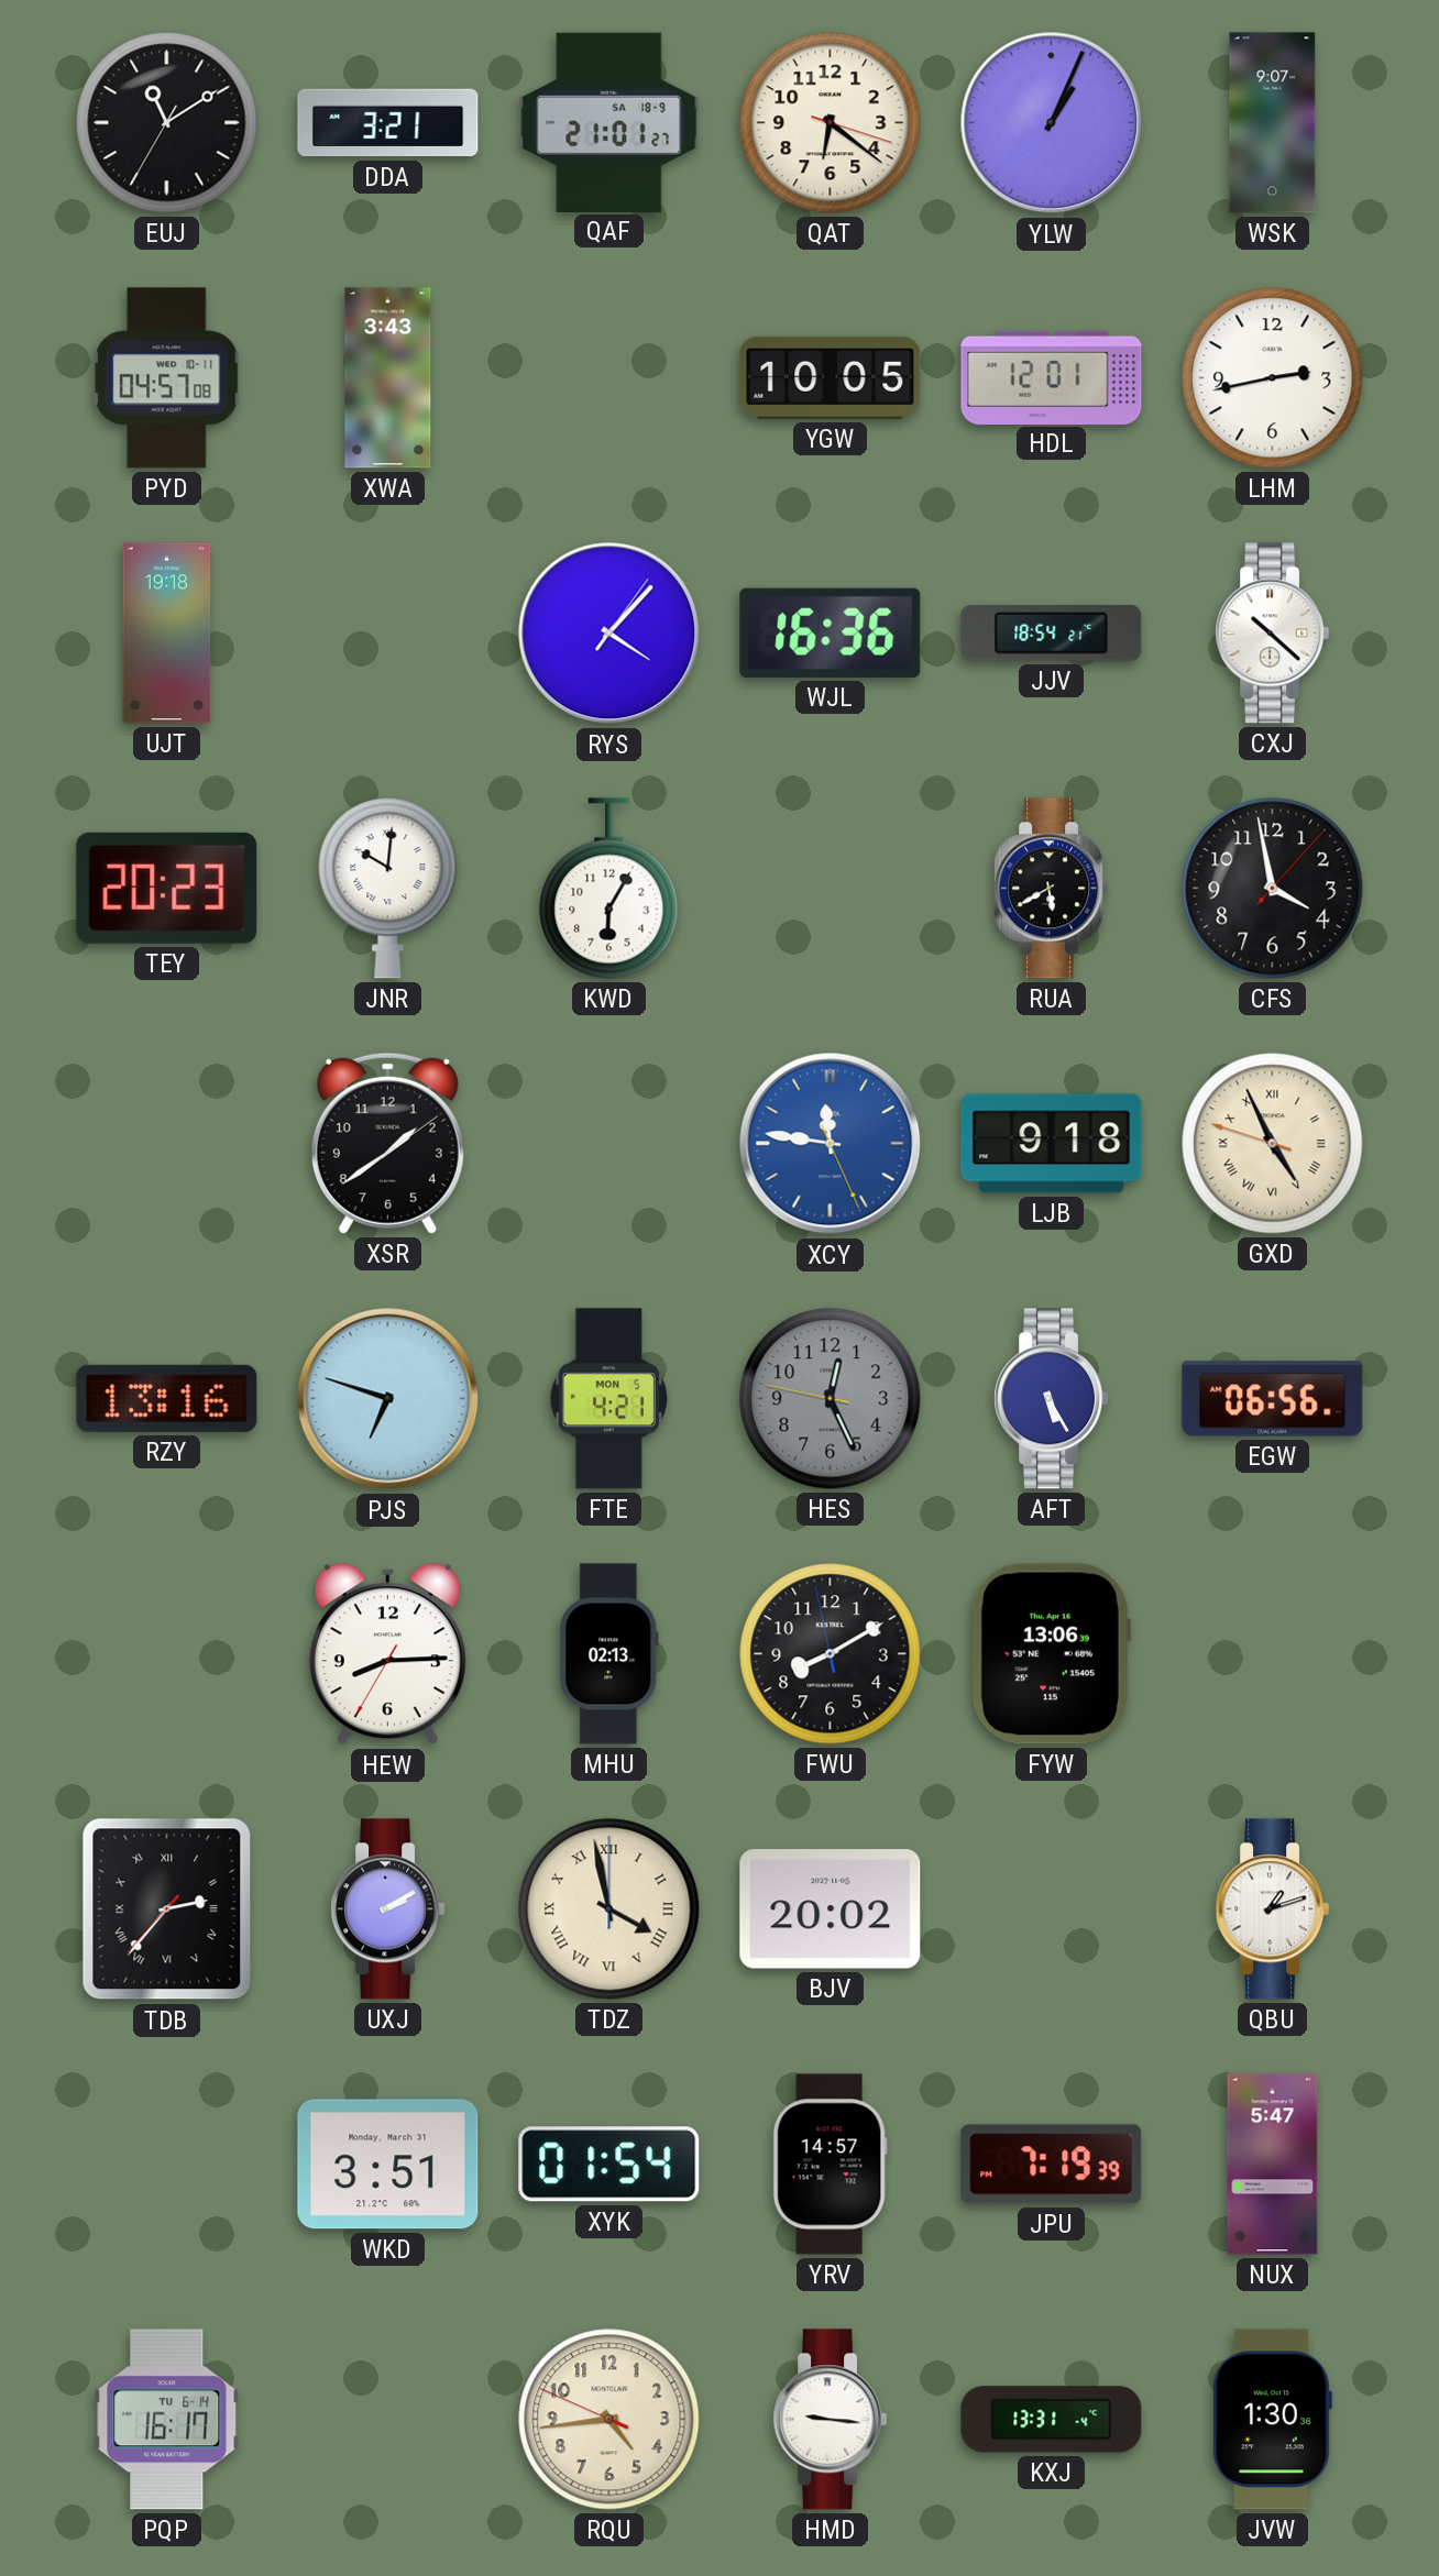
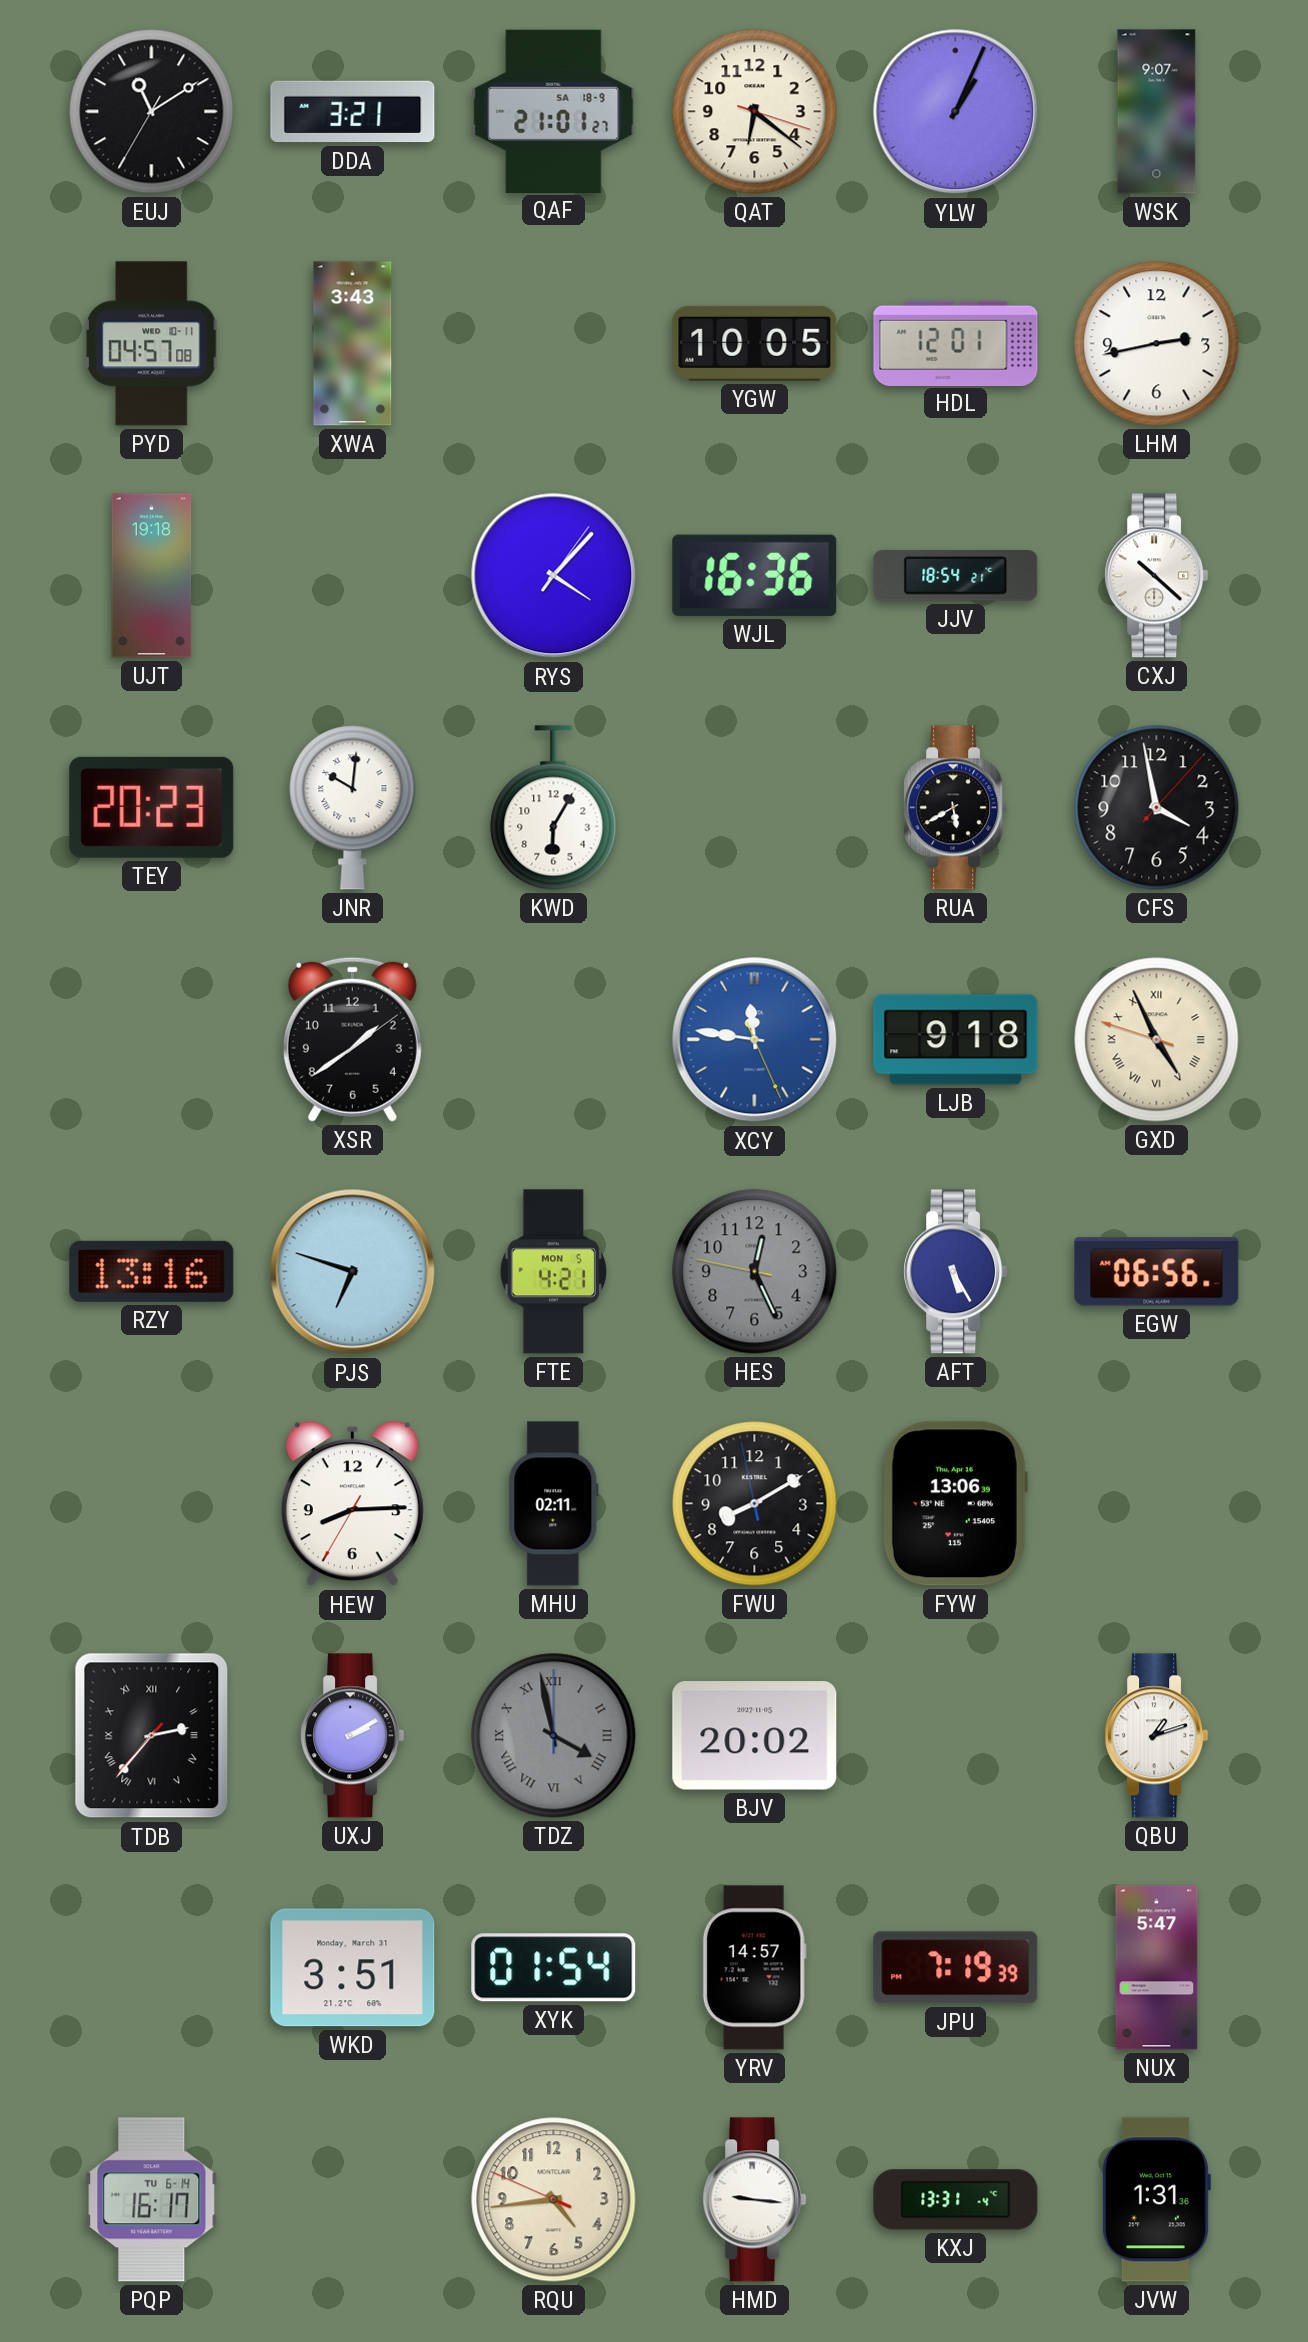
MHU: 02:13 -> 02:11 (554, 1504)
TDZ dial: cream -> grey (554, 1736)
JVW: 1:30 -> 1:31 (1156, 2200)
